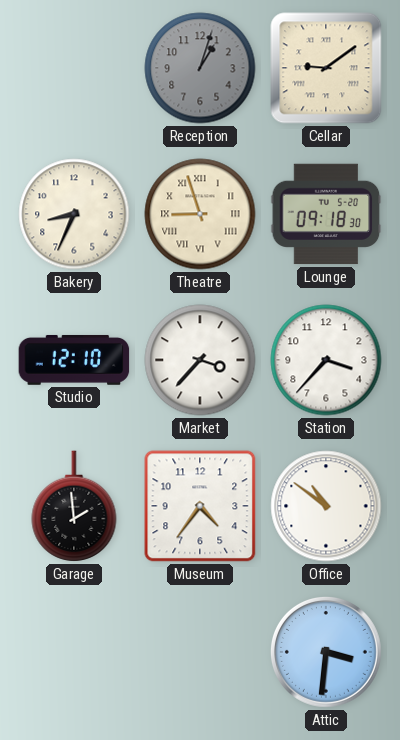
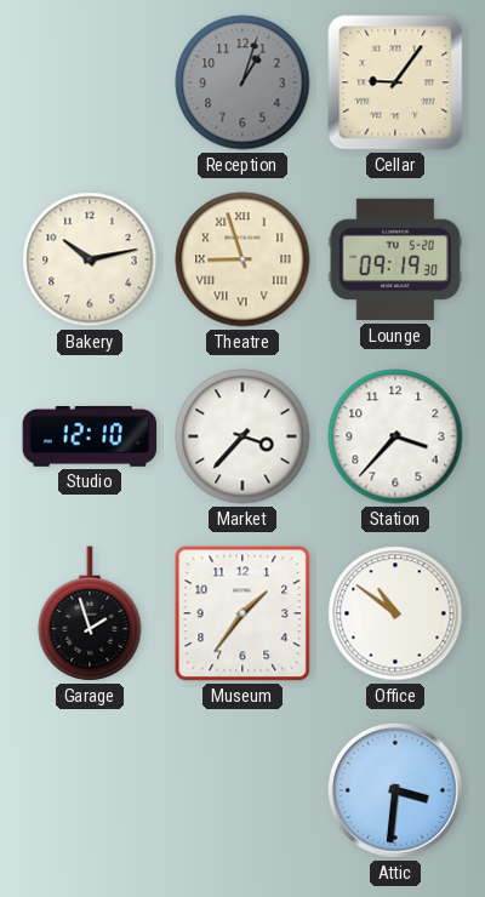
Cellar: 9:09 -> 9:06 (395, 82)
Bakery: 8:34 -> 10:13 (90, 259)
Lounge: 09:18 -> 09:19 (395, 259)
Garage: 1:59 -> 1:57 (90, 613)
Museum: 4:36 -> 1:36 (242, 613)
